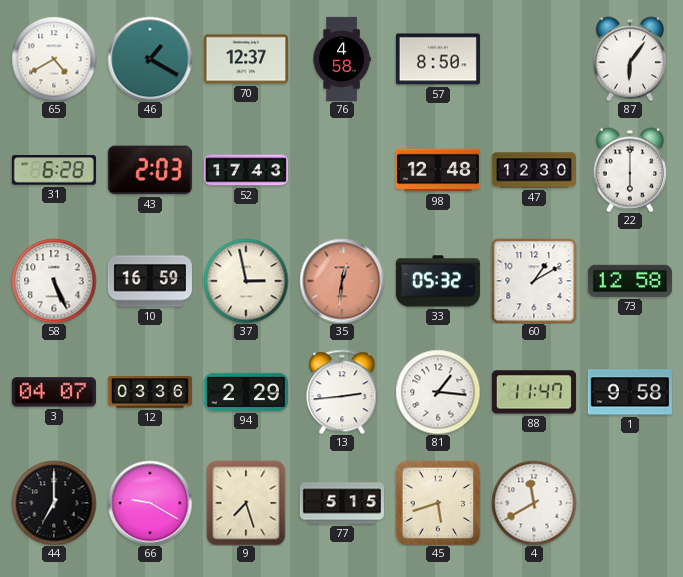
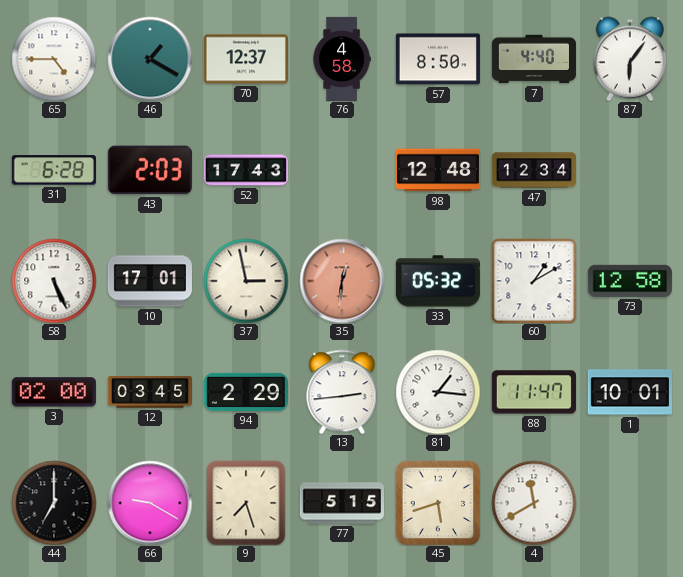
65: 4:40 -> 4:45 (54, 59)
7: none -> 4:40 (534, 59)
47: 12:30 -> 12:34 (533, 170)
22: 6:00 -> none (630, 170)
10: 16:59 -> 17:01 (150, 281)
3: 04:07 -> 02:00 (54, 392)
12: 03:36 -> 03:45 (149, 392)
1: 9:58 -> 10:01 (630, 392)
